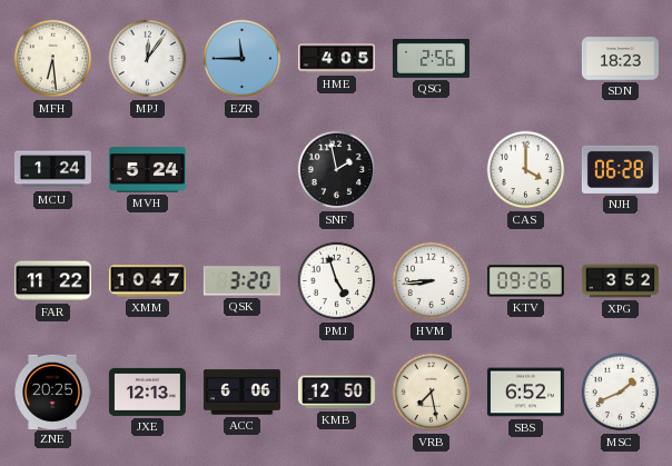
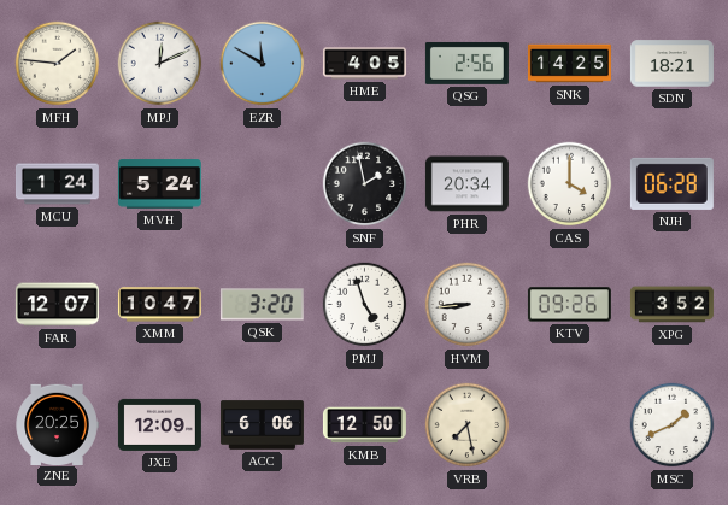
MFH: 6:29 -> 1:46 (58, 64)
MPJ: 12:06 -> 12:11 (160, 64)
EZR: 11:45 -> 11:50 (263, 64)
SNK: none -> 14:25 (569, 64)
SDN: 18:23 -> 18:21 (671, 64)
PHR: none -> 20:34 (466, 184)
FAR: 11:22 -> 12:07 (57, 305)
JXE: 12:13 -> 12:09 (159, 424)
SBS: 6:52 -> none (525, 393)
